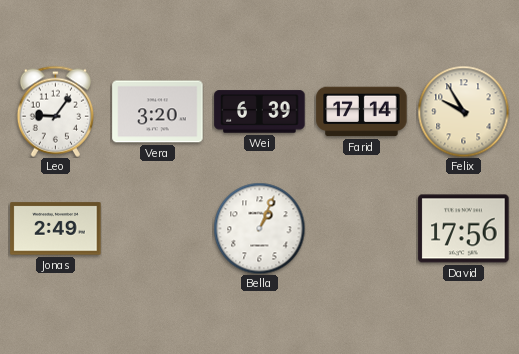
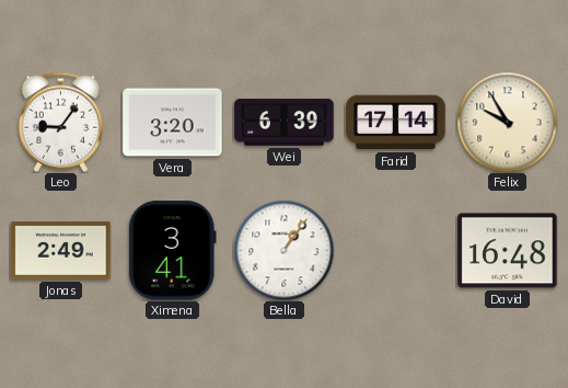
Ximena: none -> 3:41 (172, 251)
Bella: 1:04 -> 1:06 (283, 250)
David: 17:56 -> 16:48 (508, 251)
